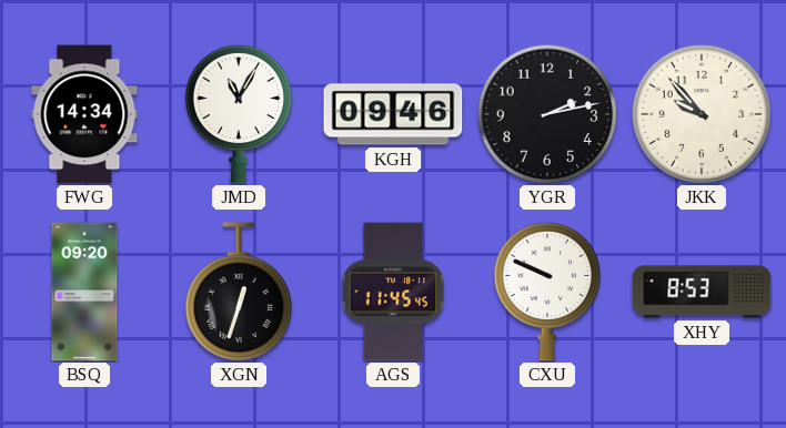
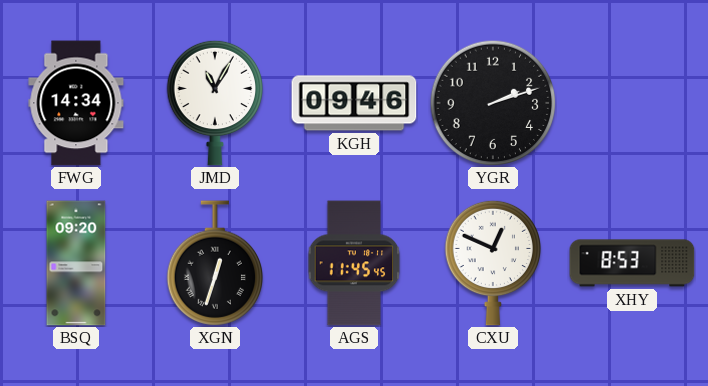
YGR: 2:13 -> 2:12 (493, 103)
JKK: 9:53 -> none (702, 114)
CXU: 9:49 -> 12:49 (492, 263)
